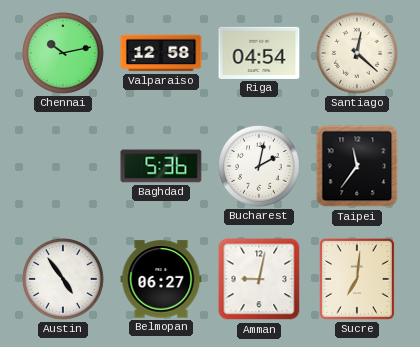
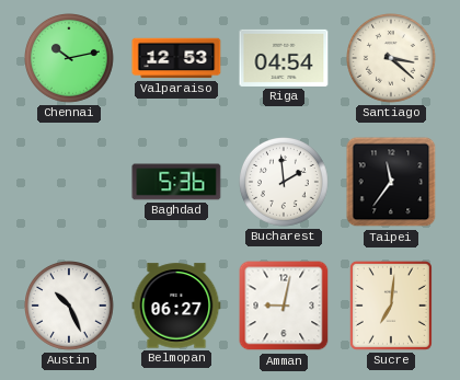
Valparaiso: 12:58 -> 12:53 (176, 58)
Santiago: 12:22 -> 3:22 (392, 59)
Bucharest: 2:02 -> 1:59 (285, 183)
Austin: 4:54 -> 10:26 (70, 307)
